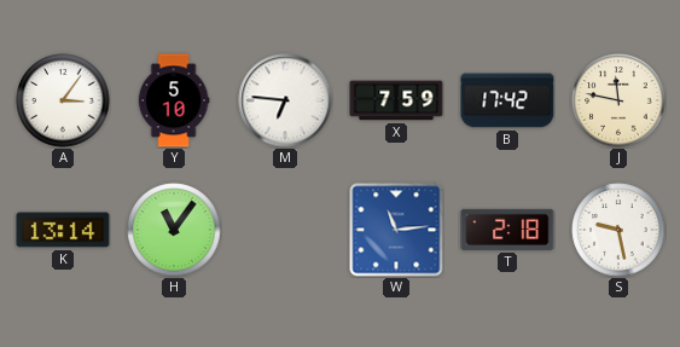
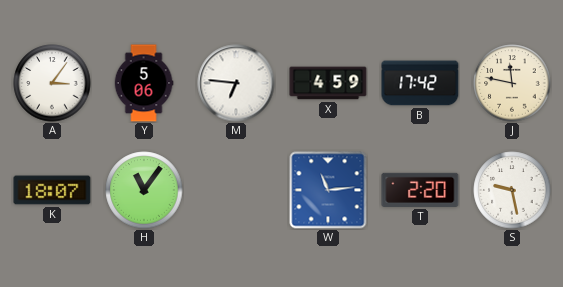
Y: 5:10 -> 5:06 (144, 83)
X: 7:59 -> 4:59 (328, 83)
K: 13:14 -> 18:07 (52, 190)
T: 2:18 -> 2:20 (420, 190)
